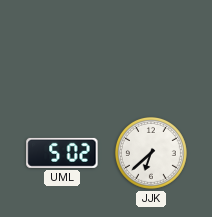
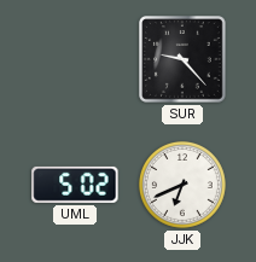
SUR: none -> 9:23 (184, 60)
JJK: 6:38 -> 6:41 (182, 185)
